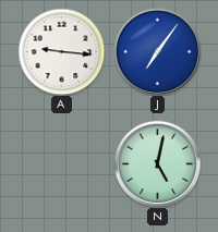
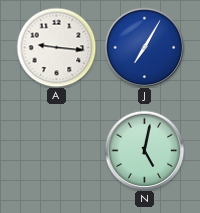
J: 7:06 -> 7:05 (144, 47)
